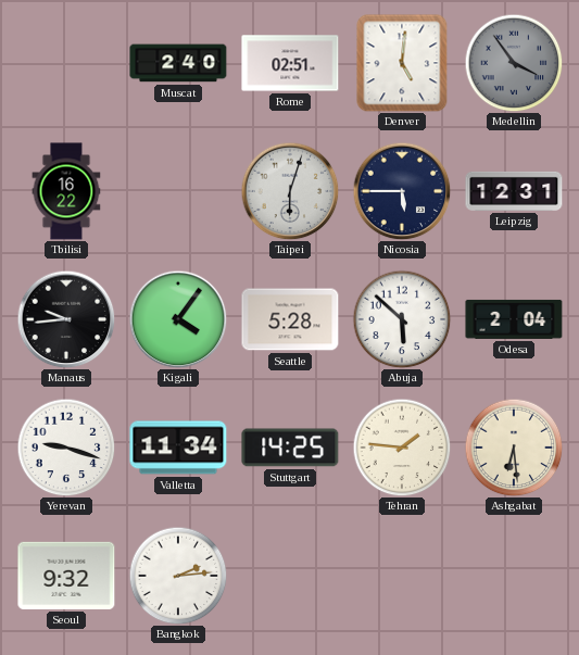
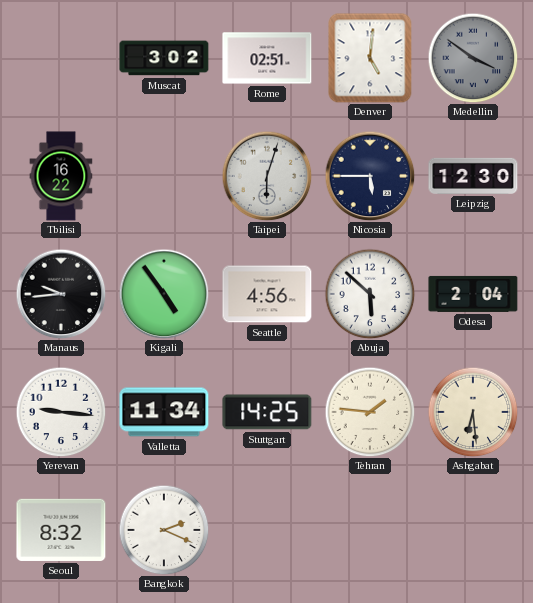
Muscat: 2:40 -> 3:02 (164, 58)
Medellin: 3:54 -> 3:51 (473, 58)
Leipzig: 12:31 -> 12:30 (473, 176)
Kigali: 4:06 -> 4:54 (164, 294)
Seattle: 5:28 -> 4:56 (267, 294)
Yerevan: 9:18 -> 9:16 (61, 412)
Seoul: 9:32 -> 8:32 (61, 530)
Bangkok: 2:14 -> 2:19 (164, 530)
